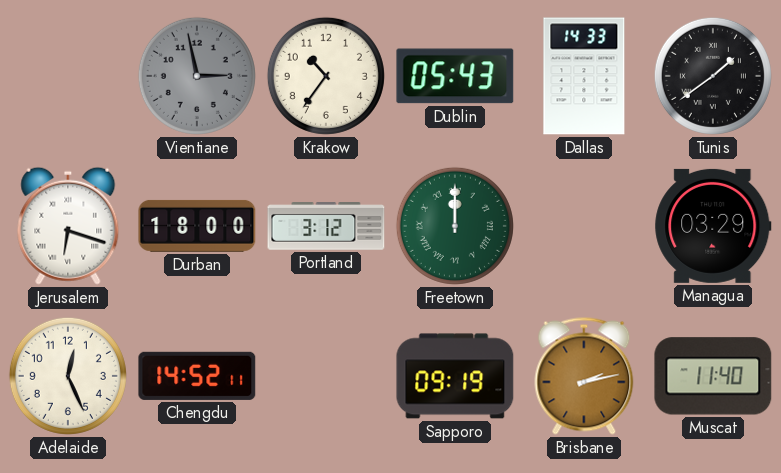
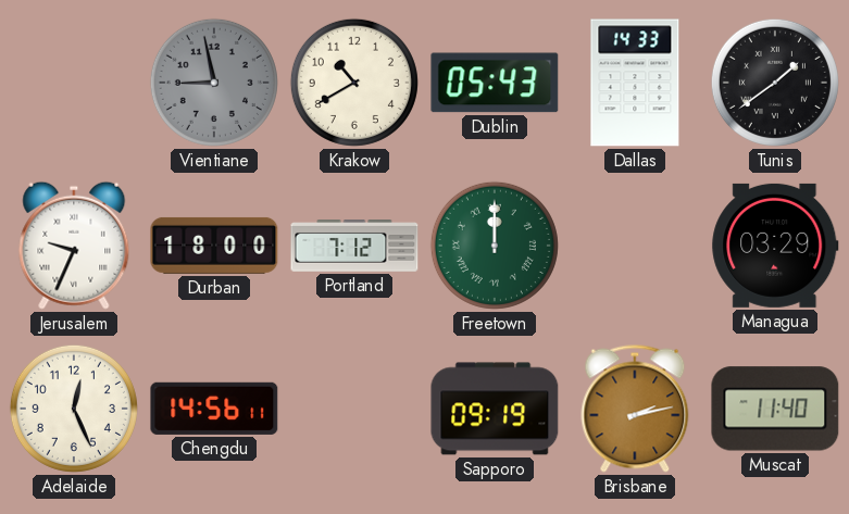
Vientiane: 2:58 -> 8:58 (214, 83)
Krakow: 10:36 -> 10:40 (354, 83)
Jerusalem: 6:18 -> 9:34 (74, 246)
Portland: 3:12 -> 7:12 (354, 246)
Chengdu: 14:52 -> 14:56 (214, 409)
